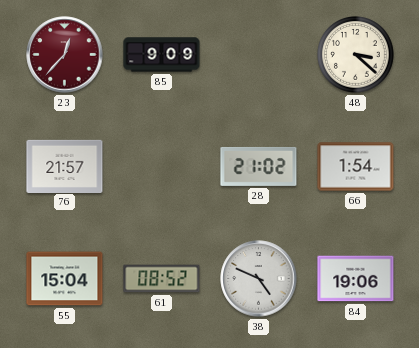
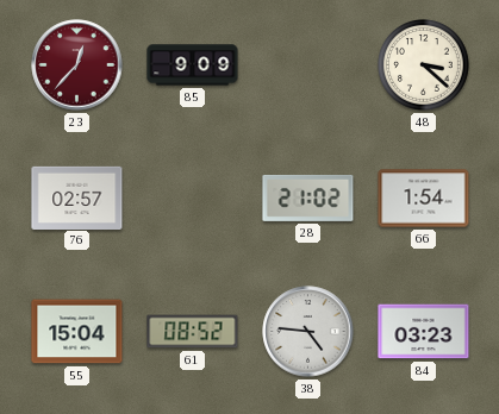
76: 21:57 -> 02:57 (77, 197)
38: 4:49 -> 4:46 (308, 332)
84: 19:06 -> 03:23 (424, 332)
